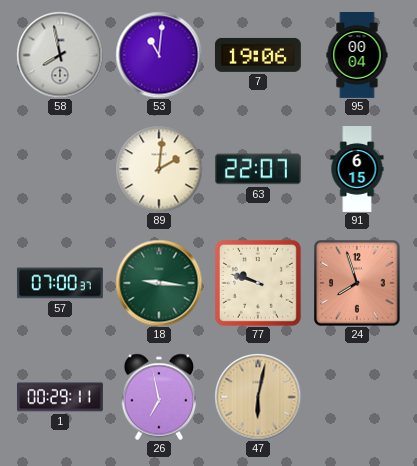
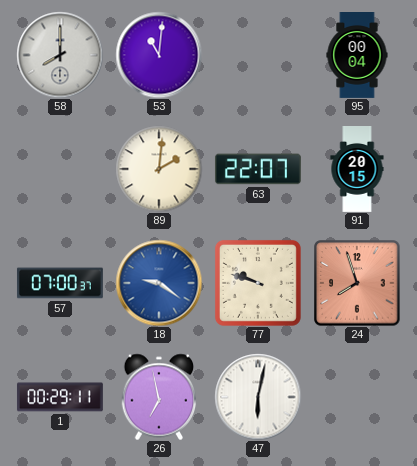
58: 7:58 -> 8:00 (60, 55)
7: 19:06 -> none (258, 55)
91: 6:15 -> 20:15 (357, 170)
18: 9:16 -> 9:21 (159, 283)
18 dial: green -> blue (159, 283)
47 dial: champagne -> white (258, 397)
